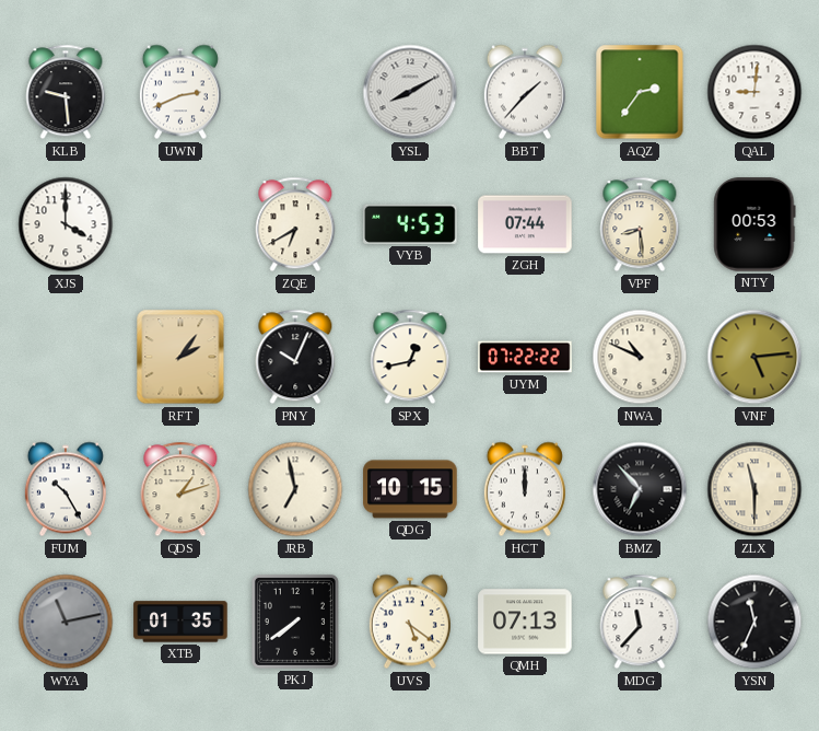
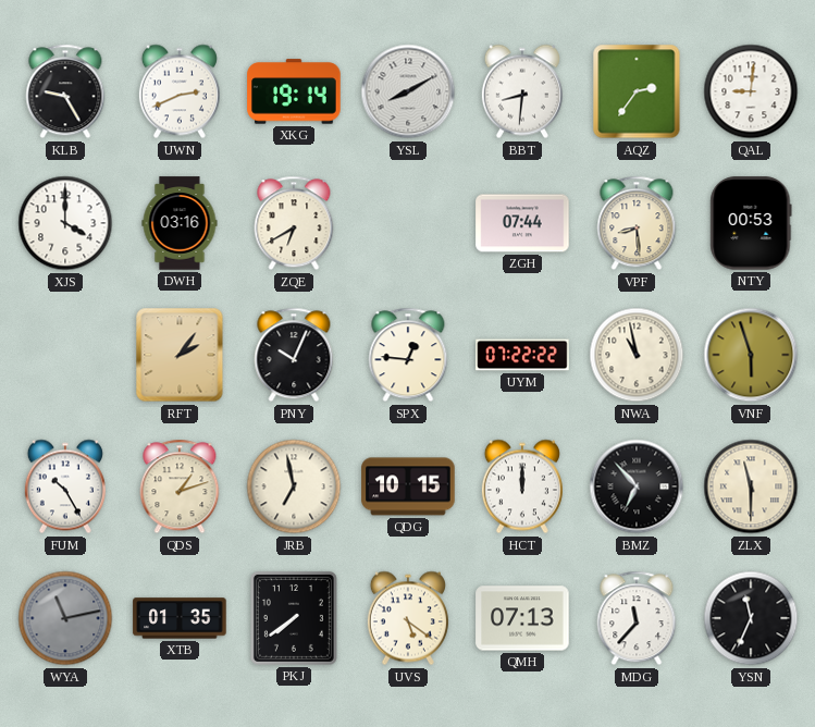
KLB: 9:29 -> 9:25 (65, 91)
XKG: none -> 19:14 (294, 91)
BBT: 1:37 -> 8:31 (522, 91)
DWH: none -> 03:16 (180, 223)
VYB: 4:53 -> none (410, 224)
SPX: 12:43 -> 12:46 (408, 355)
NWA: 10:49 -> 10:58 (637, 355)
VNF: 5:14 -> 5:57 (751, 355)
